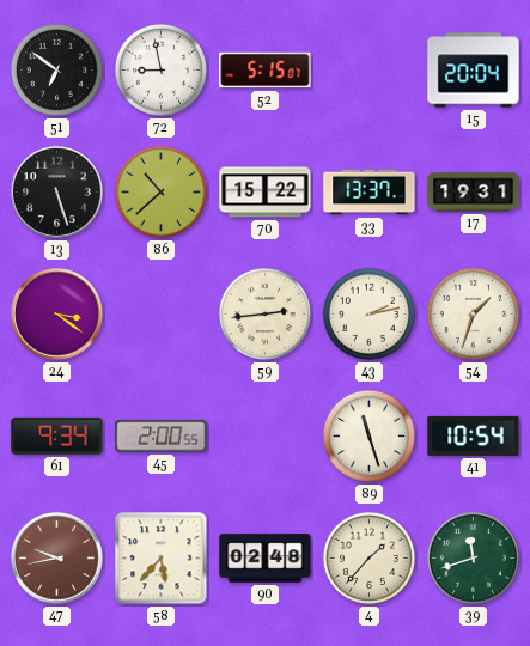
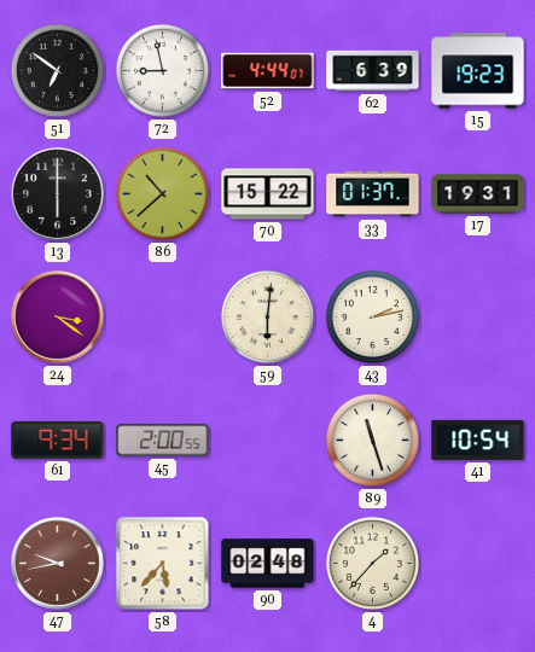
52: 5:15 -> 4:44 (268, 71)
62: none -> 6:39 (373, 71)
15: 20:04 -> 19:23 (478, 71)
13: 5:27 -> 6:00 (58, 194)
33: 13:37 -> 01:37 (373, 194)
59: 2:44 -> 6:01 (267, 316)
54: 1:33 -> none (473, 313)
39: 11:42 -> none (473, 557)
